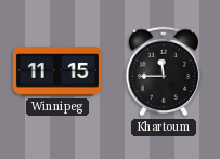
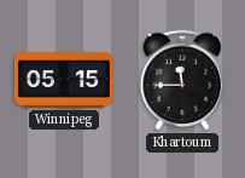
Winnipeg: 11:15 -> 05:15 (64, 80)
